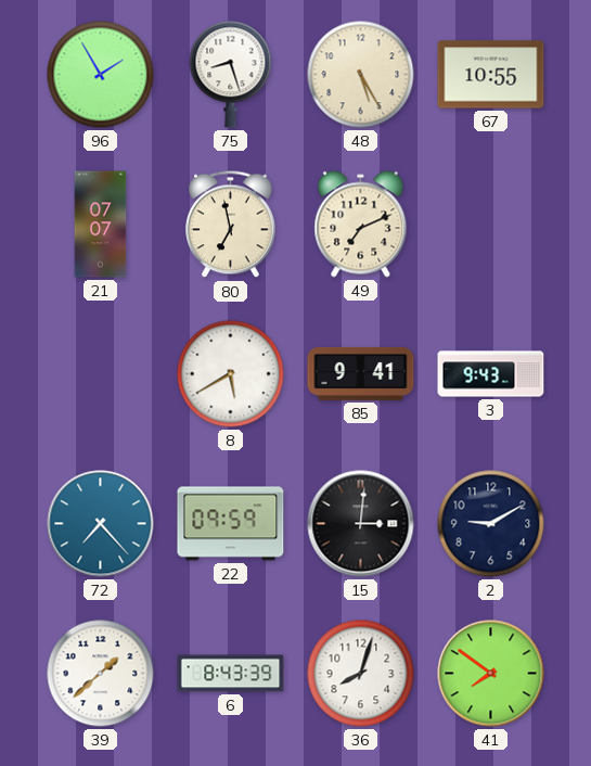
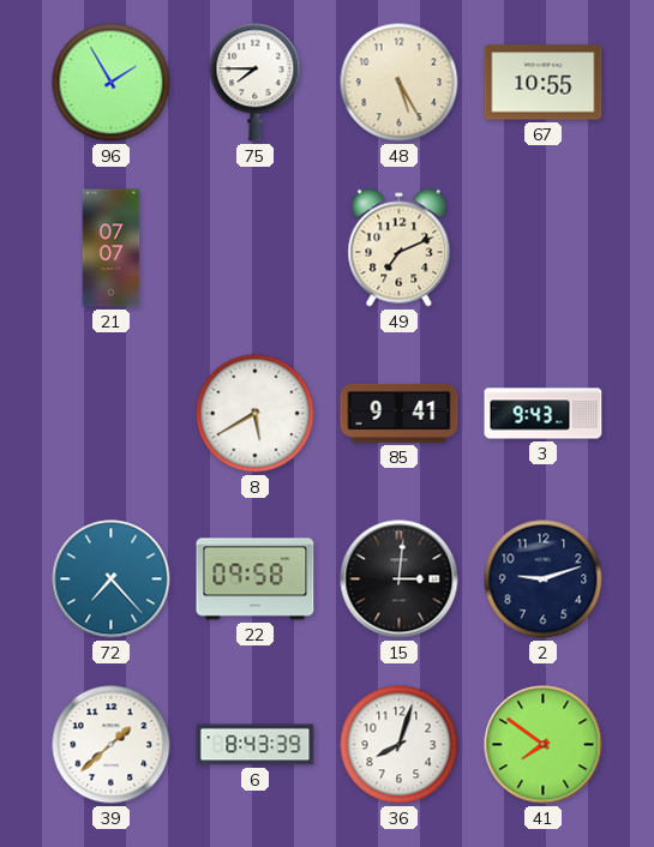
75: 8:27 -> 7:45 (256, 83)
80: 6:58 -> none (231, 225)
22: 09:59 -> 09:58 (256, 579)
2: 9:10 -> 9:12 (544, 579)
